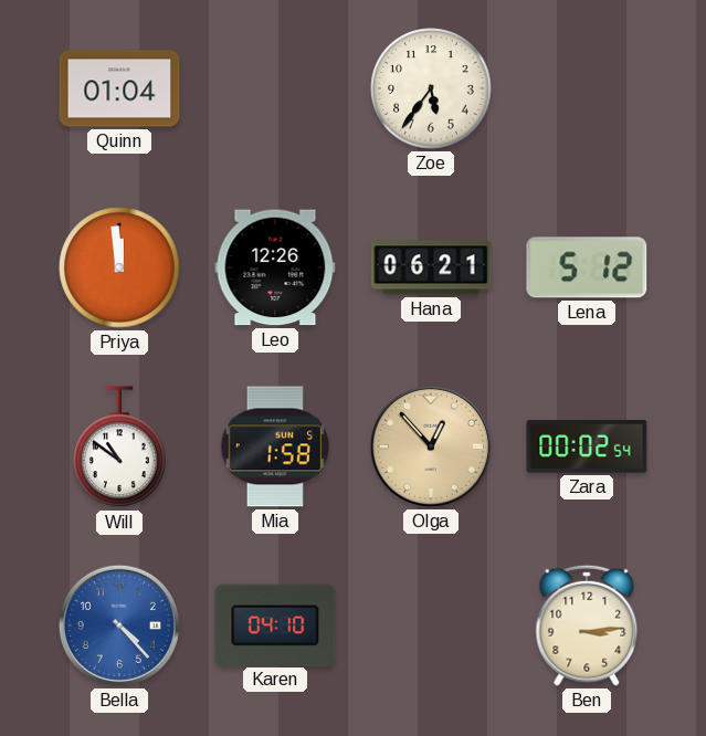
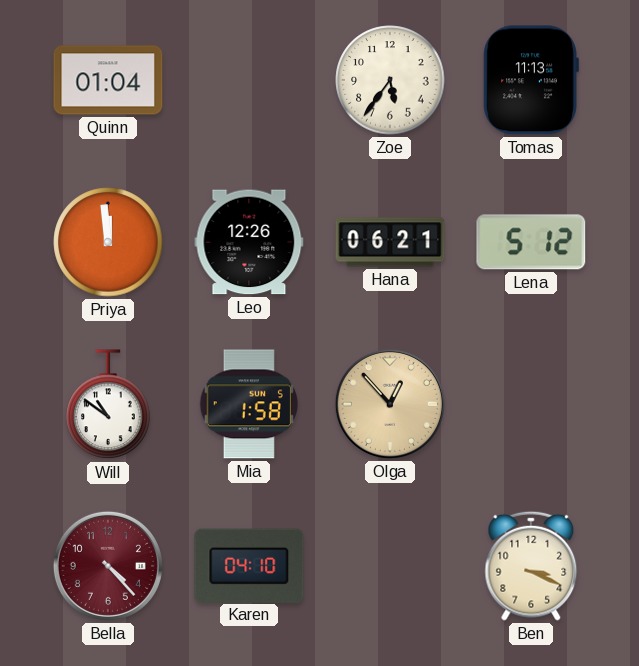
Tomas: none -> 11:13 (531, 80)
Zara: 00:02 -> none (587, 446)
Bella dial: blue -> burgundy (108, 566)
Ben: 3:14 -> 3:19 (531, 566)
